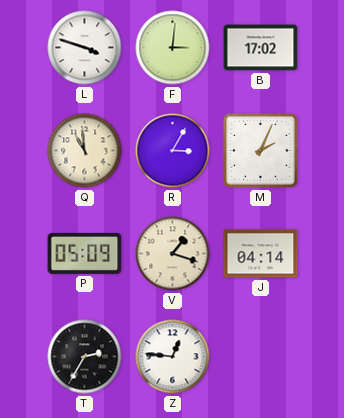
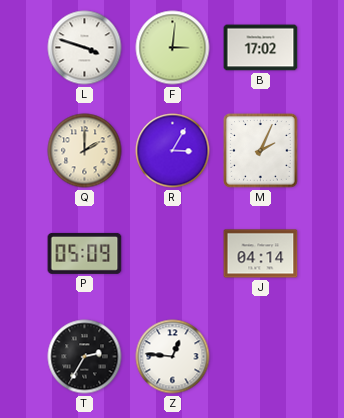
Q: 10:59 -> 2:00 (85, 151)
V: 1:18 -> none (173, 254)
